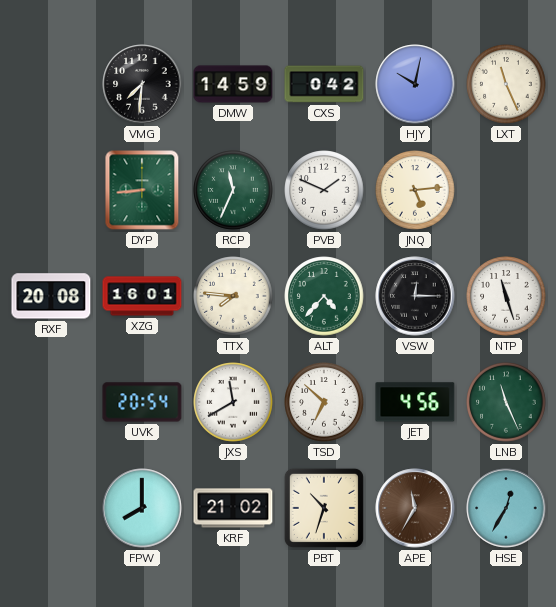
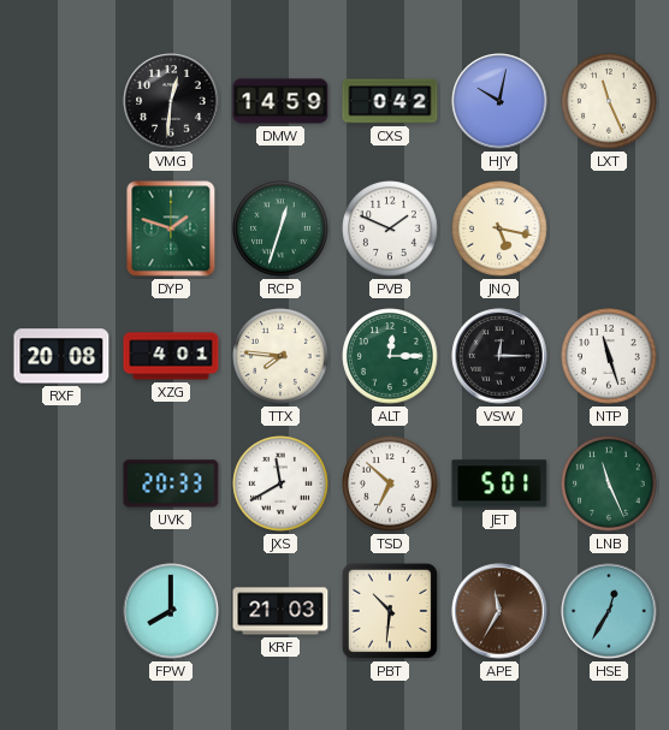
VMG: 7:31 -> 12:31 (171, 101)
DYP: 8:44 -> 1:48 (171, 229)
RCP: 11:34 -> 12:33 (280, 229)
JNQ: 5:14 -> 5:17 (499, 229)
XZG: 16:01 -> 4:01 (171, 356)
ALT: 4:37 -> 12:15 (390, 356)
UVK: 20:54 -> 20:33 (171, 483)
JET: 4:56 -> 5:01 (499, 483)
KRF: 21:02 -> 21:03 (280, 611)
PBT: 10:33 -> 10:31 (390, 611)
